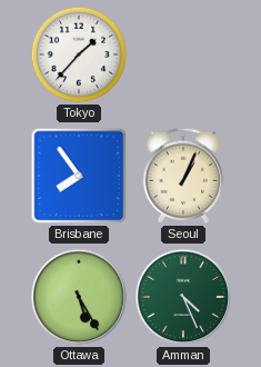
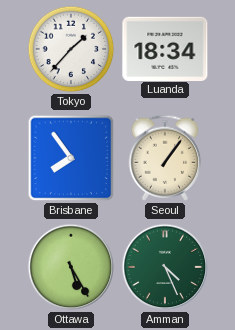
Luanda: none -> 18:34 (165, 48)
Seoul: 1:04 -> 1:06 (165, 158)
